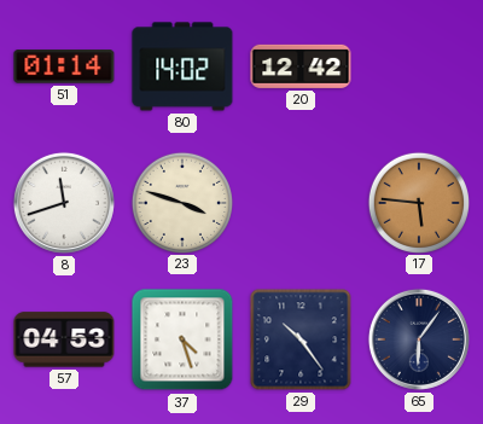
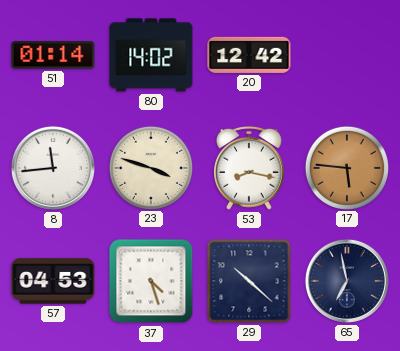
8: 11:42 -> 11:44 (53, 168)
53: none -> 8:17 (250, 168)
29: 10:24 -> 10:22 (249, 281)
65: 6:06 -> 6:58 (347, 281)
